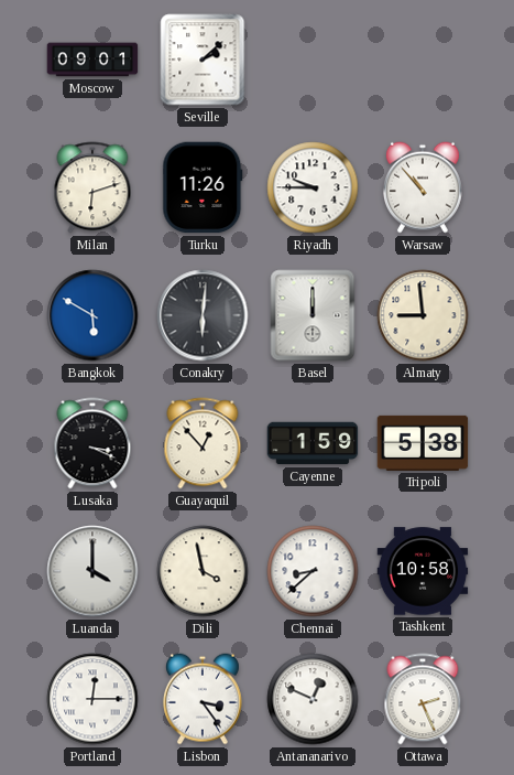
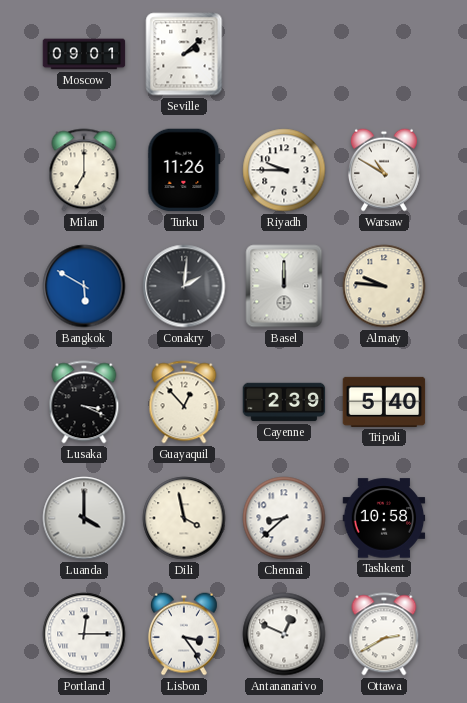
Milan: 6:12 -> 7:00 (84, 170)
Warsaw: 10:53 -> 10:50 (384, 170)
Conakry: 6:01 -> 2:01 (184, 286)
Almaty: 8:59 -> 9:46 (384, 286)
Cayenne: 1:59 -> 2:39 (284, 402)
Tripoli: 5:38 -> 5:40 (384, 402)
Ottawa: 2:26 -> 2:40 (384, 634)
